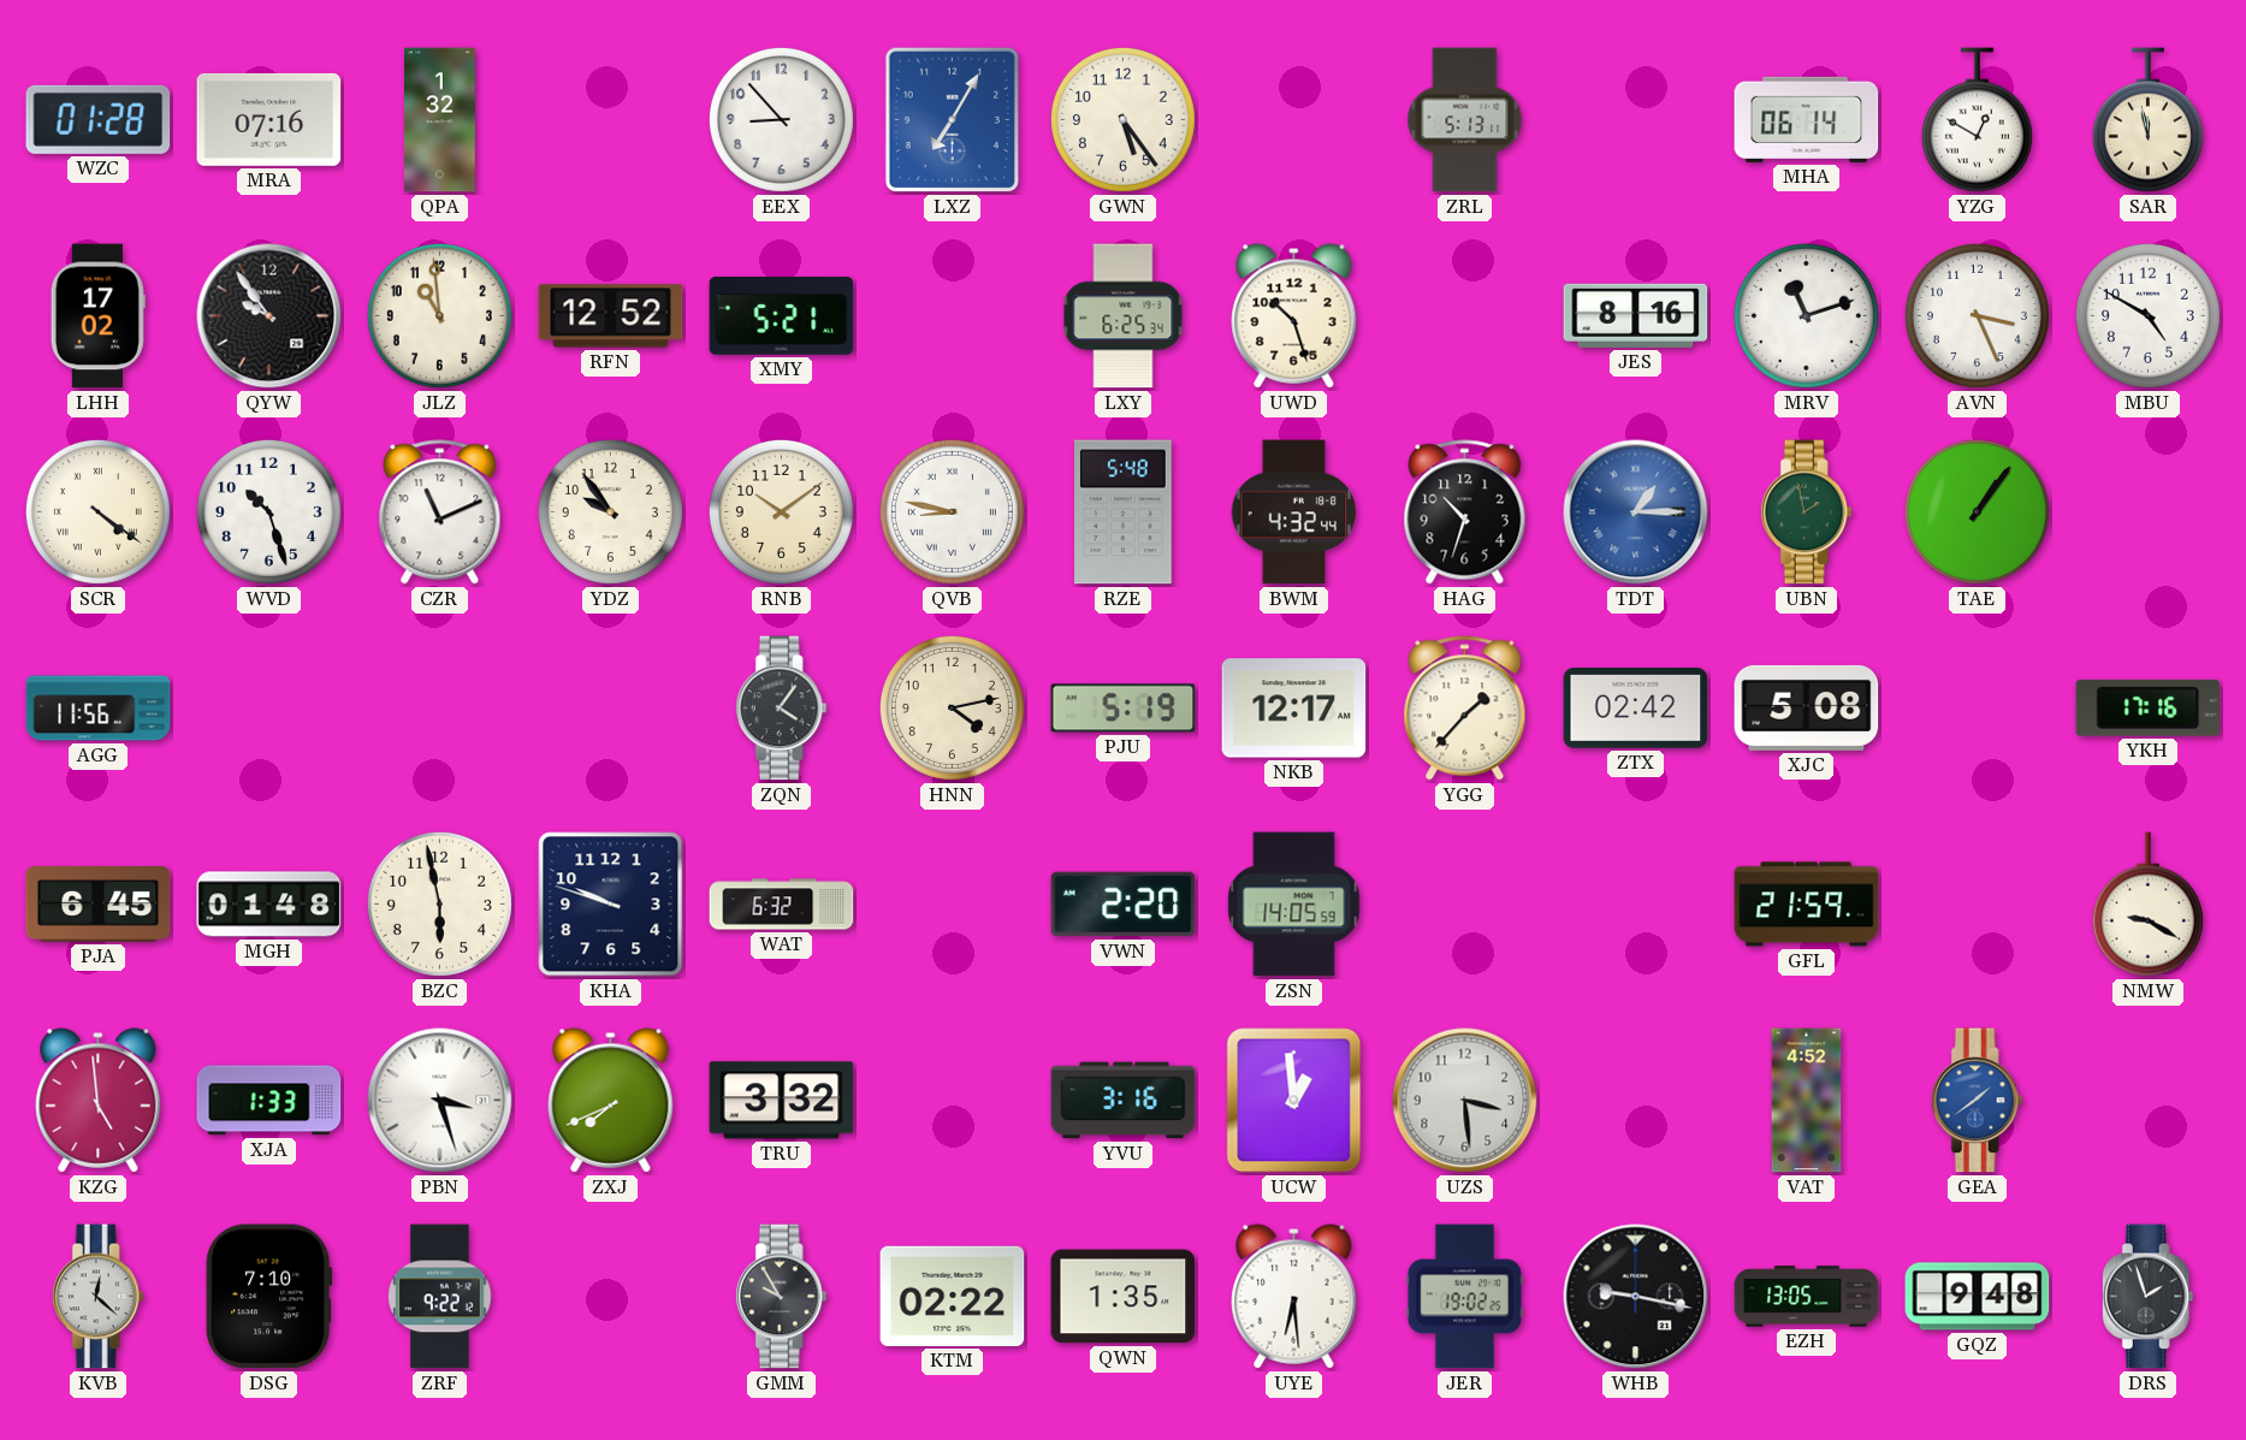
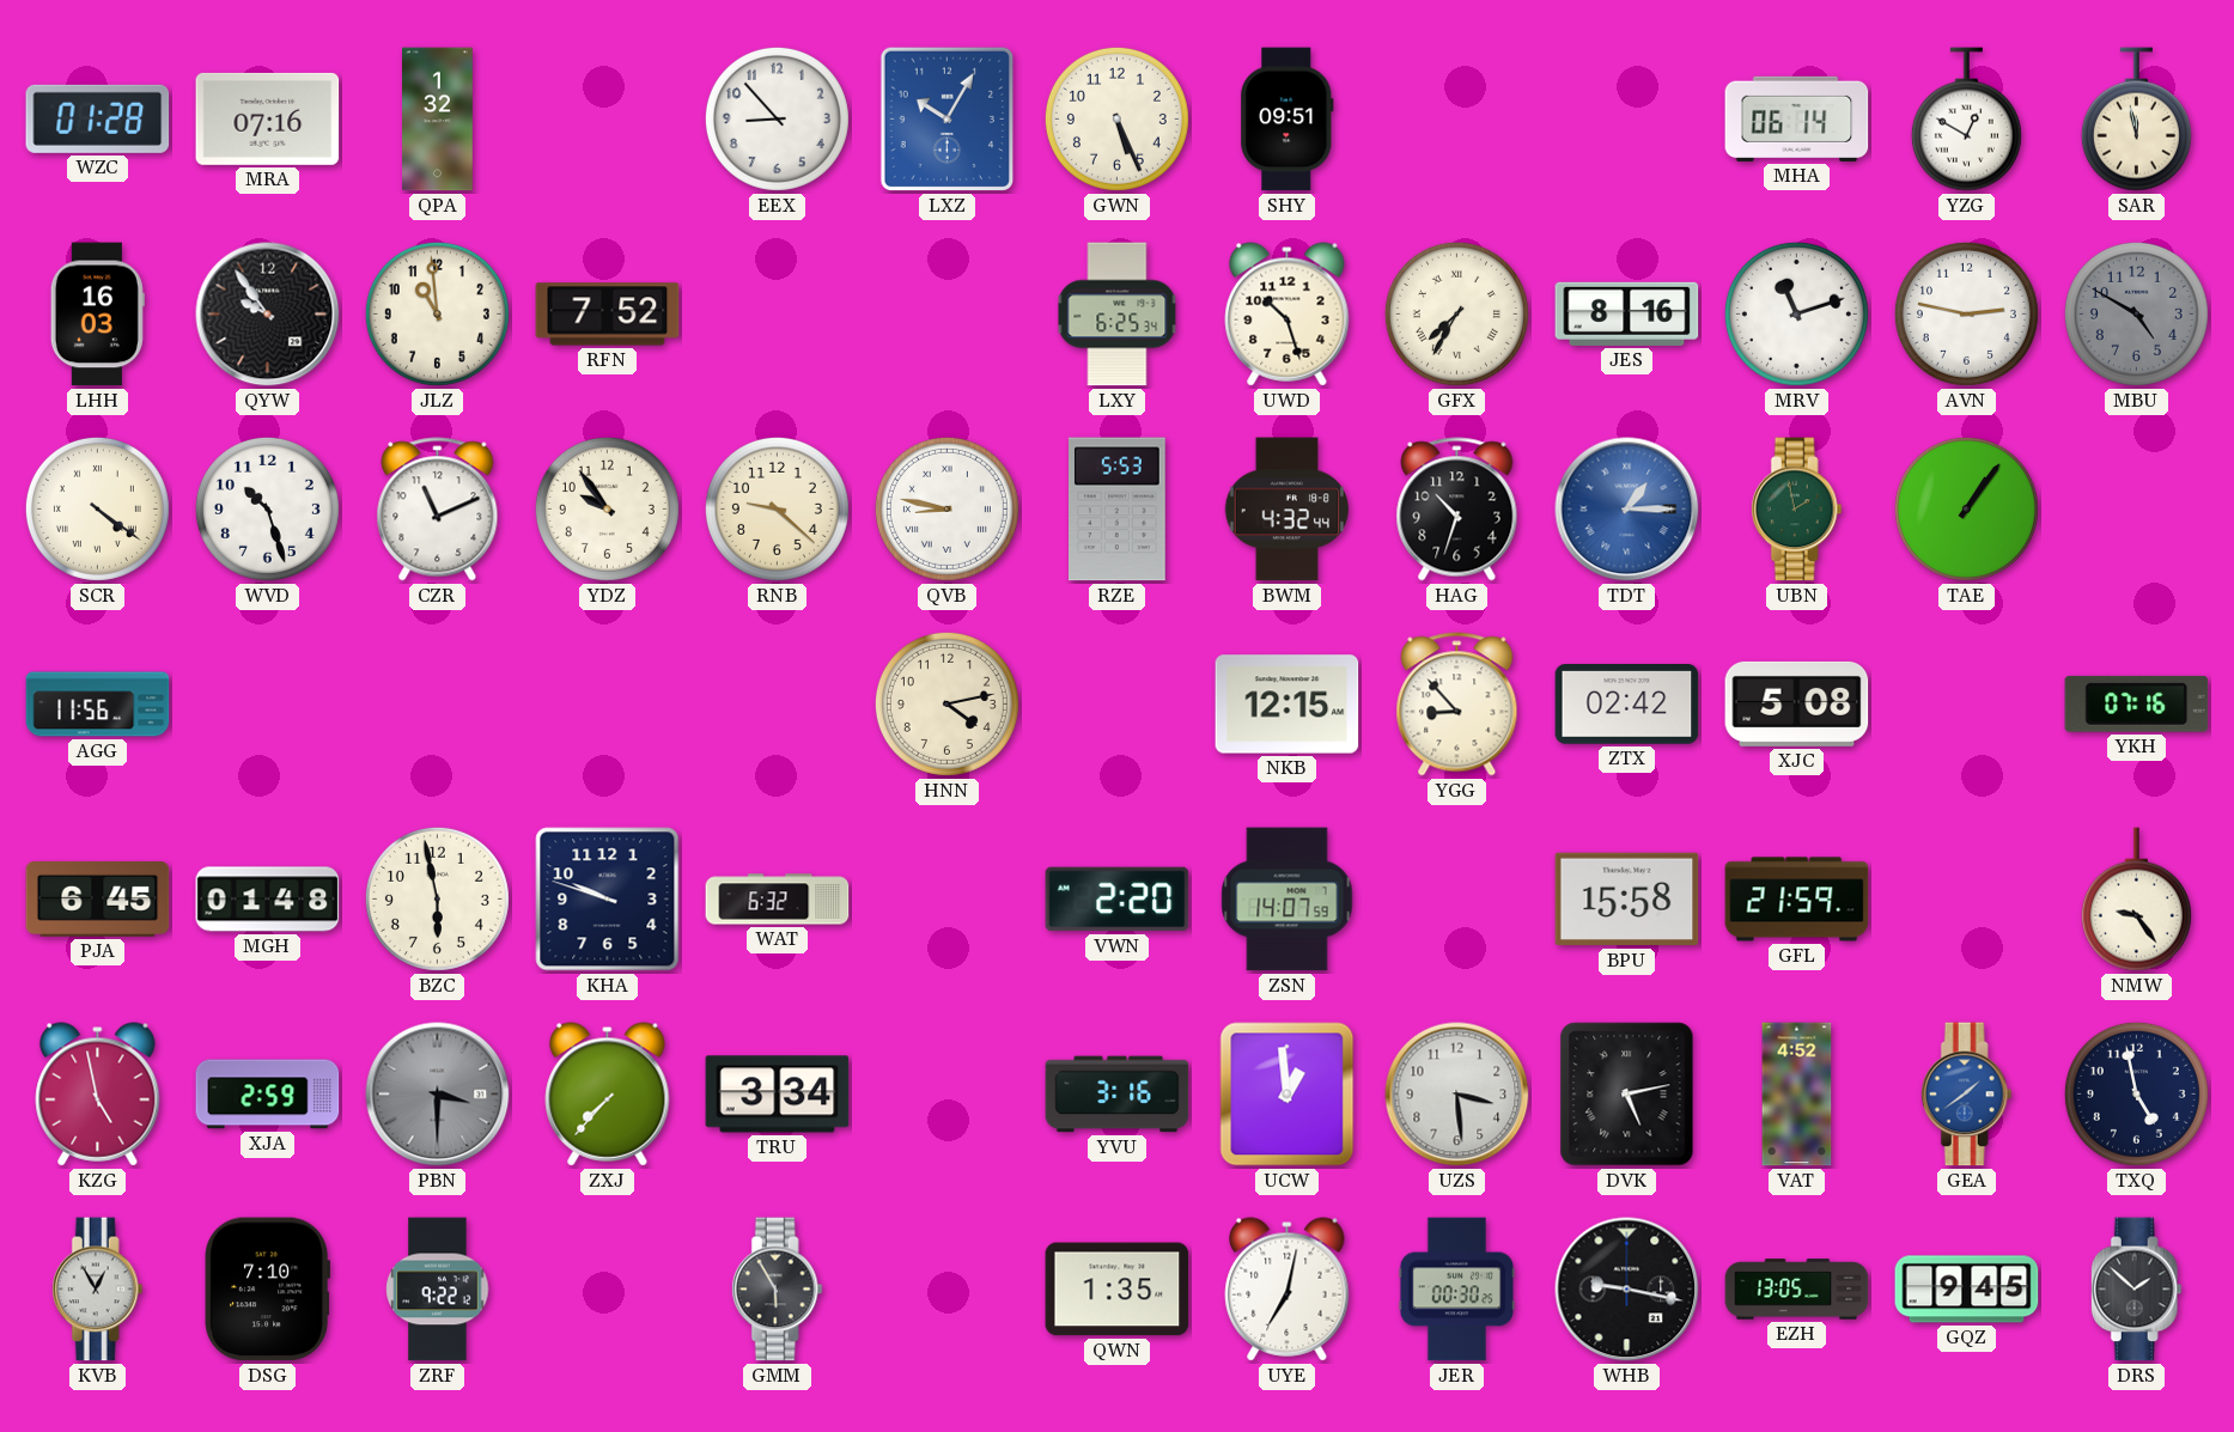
LXZ: 7:05 -> 10:05 (948, 120)
GWN: 5:24 -> 5:26 (1116, 118)
SHY: none -> 09:51 (1288, 120)
ZRL: 5:13 -> none (1465, 120)
LHH: 17:02 -> 16:03 (97, 315)
RFN: 12:52 -> 7:52 (608, 315)
XMY: 5:21 -> none (782, 316)
GFX: none -> 7:35 (1456, 313)
AVN: 3:26 -> 2:47 (1966, 313)
MBU dial: white -> grey (2136, 313)
RNB: 10:09 -> 9:22 (777, 508)
RZE: 5:48 -> 5:53 (1118, 510)
ZQN: 4:06 -> none (781, 709)
PJU: 5:19 -> none (1124, 709)
NKB: 12:17 -> 12:15 (1288, 705)
YGG: 1:37 -> 8:53 (1457, 705)
YKH: 17:16 -> 07:16 (2137, 703)
ZSN: 14:05 -> 14:07 (1288, 900)
BPU: none -> 15:58 (1627, 900)
NMW: 9:20 -> 9:24 (2136, 900)
KZG: 4:59 -> 4:58 (98, 1095)
XJA: 1:33 -> 2:59 (268, 1095)
PBN: 3:27 -> 3:30 (438, 1095)
PBN dial: white -> grey (438, 1095)
ZXJ: 7:41 -> 7:37 (608, 1095)
TRU: 3:32 -> 3:34 (778, 1095)
DVK: none -> 5:13 (1627, 1095)
TXQ: none -> 4:58 (2136, 1093)
KVB: 12:22 -> 12:55 (97, 1290)
GMM: 9:55 -> 5:55 (777, 1290)
KTM: 02:22 -> none (953, 1296)
UYE: 6:29 -> 7:02 (1288, 1290)
JER: 19:02 -> 00:30 (1457, 1290)
GQZ: 9:48 -> 9:45 (1967, 1290)
DRS: 1:57 -> 1:52 (2136, 1290)
